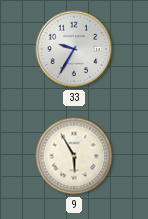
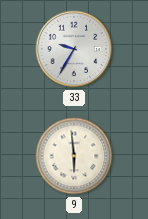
9: 5:55 -> 5:59 (74, 156)
